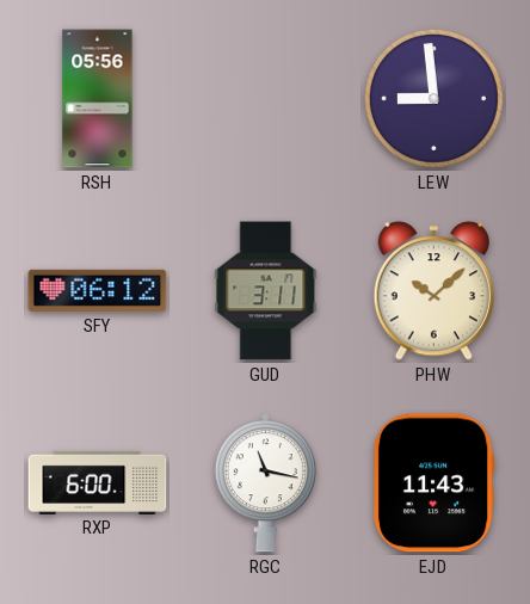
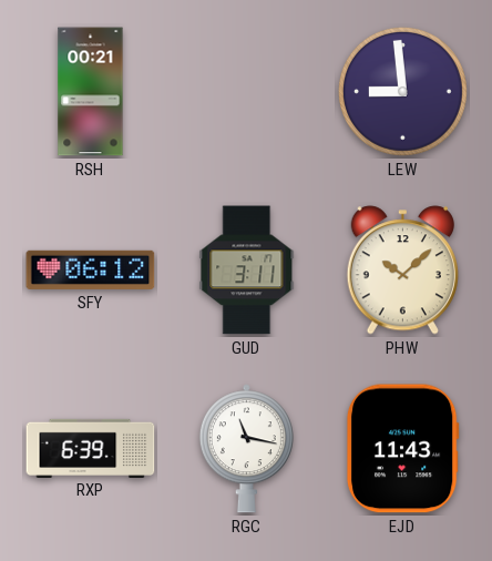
RSH: 05:56 -> 00:21 (91, 92)
RXP: 6:00 -> 6:39 (91, 448)
